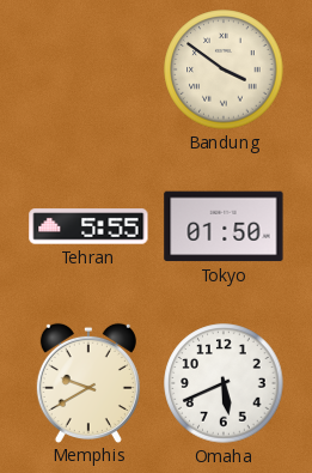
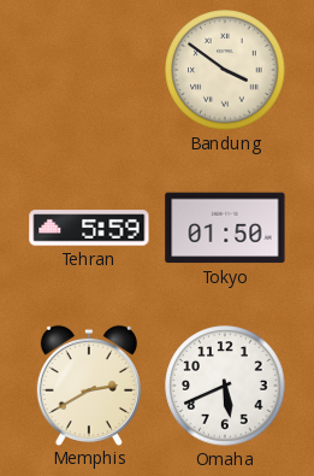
Tehran: 5:55 -> 5:59 (89, 228)
Memphis: 9:40 -> 2:40 (89, 384)
